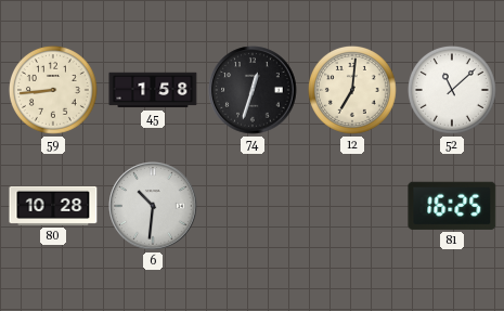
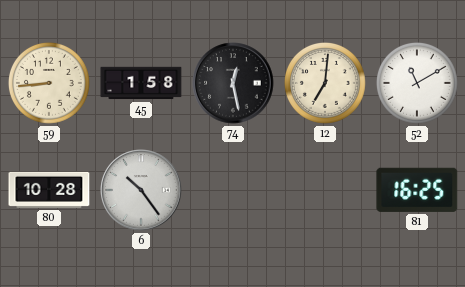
74: 12:33 -> 12:28 (233, 83)
52: 11:08 -> 11:10 (417, 83)
6: 10:31 -> 10:24 (141, 190)
